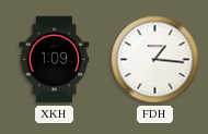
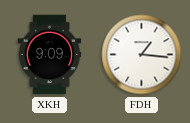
XKH: 1:09 -> 9:09 (50, 55)
